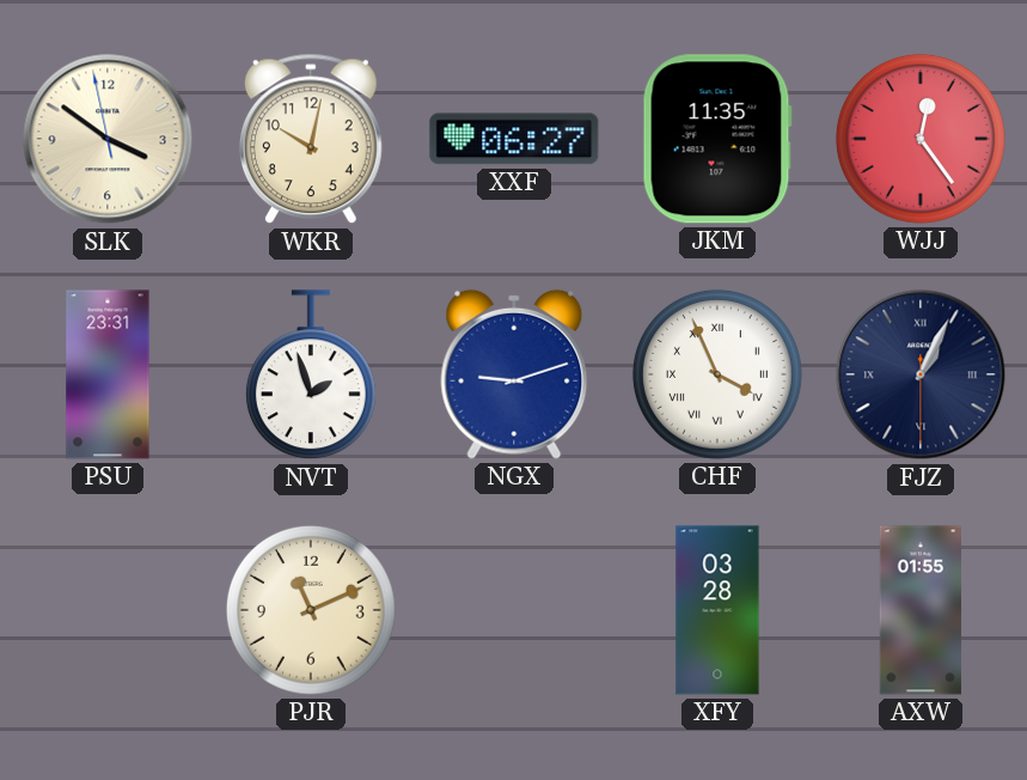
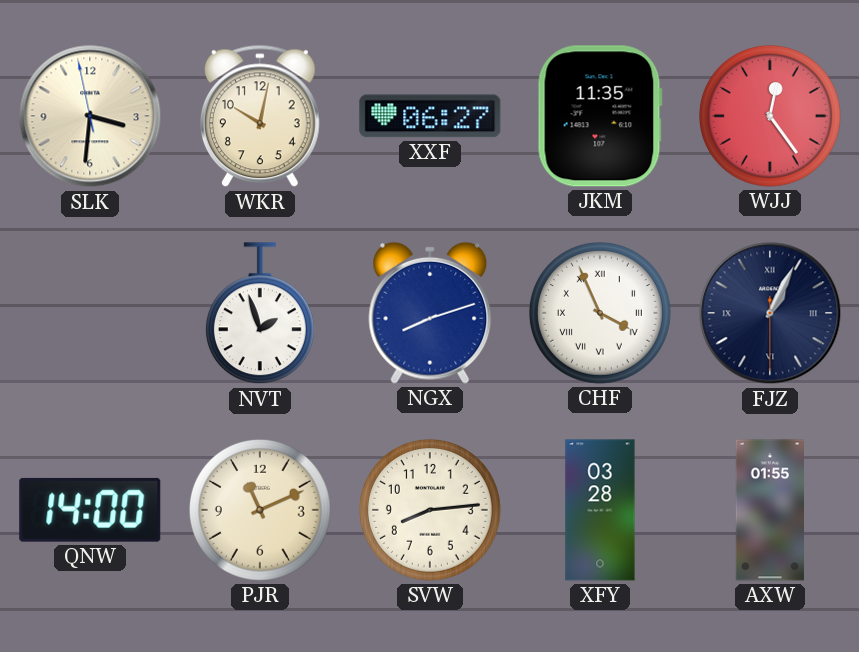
SLK: 3:50 -> 3:30 (90, 116)
PSU: 23:31 -> none (108, 374)
NGX: 9:12 -> 8:12 (430, 313)
QNW: none -> 14:00 (90, 510)
SVW: none -> 8:14 (430, 510)
